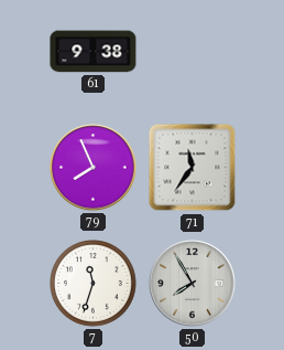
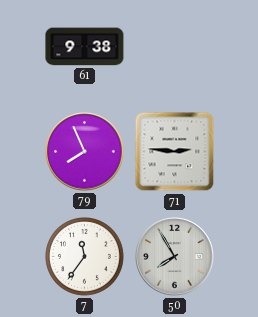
71: 11:36 -> 2:46 (175, 152)
7: 11:33 -> 11:36 (85, 257)
